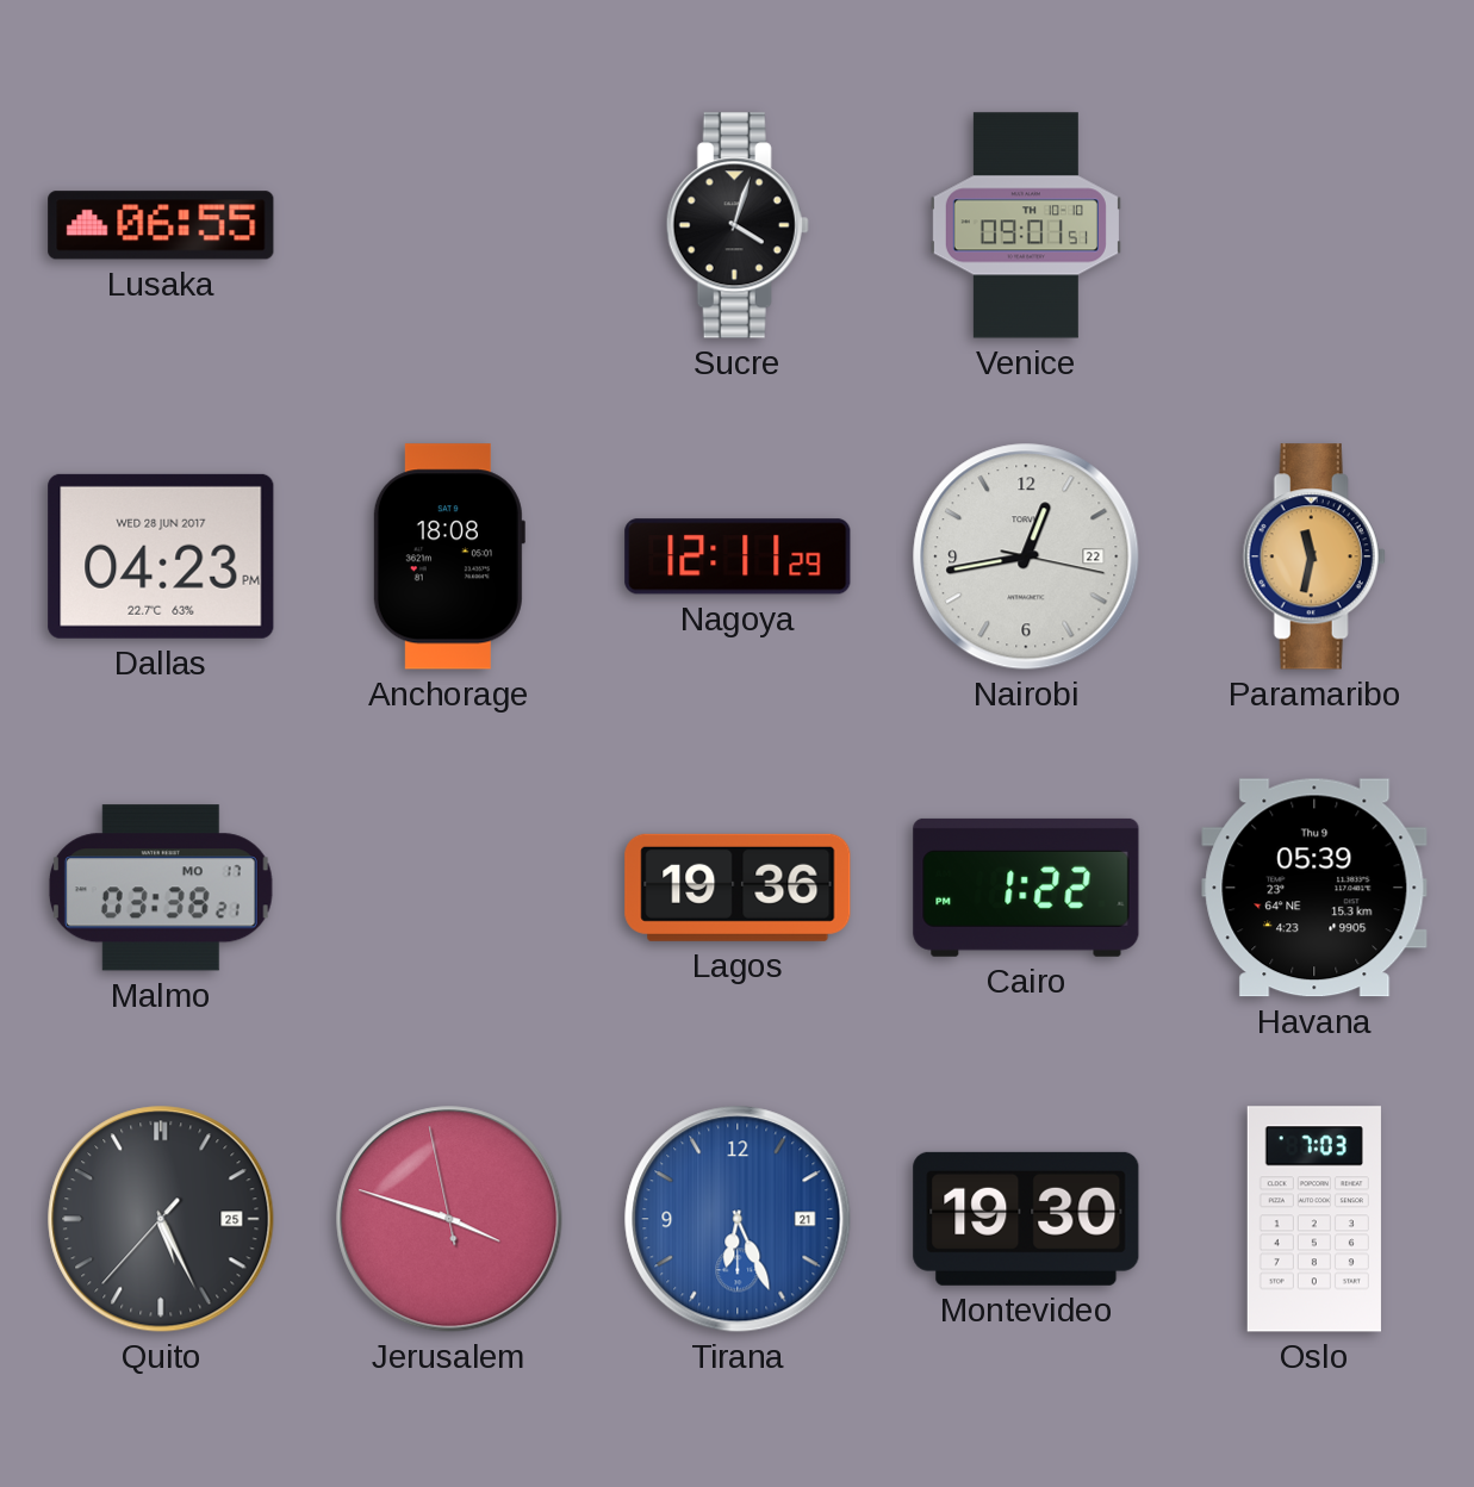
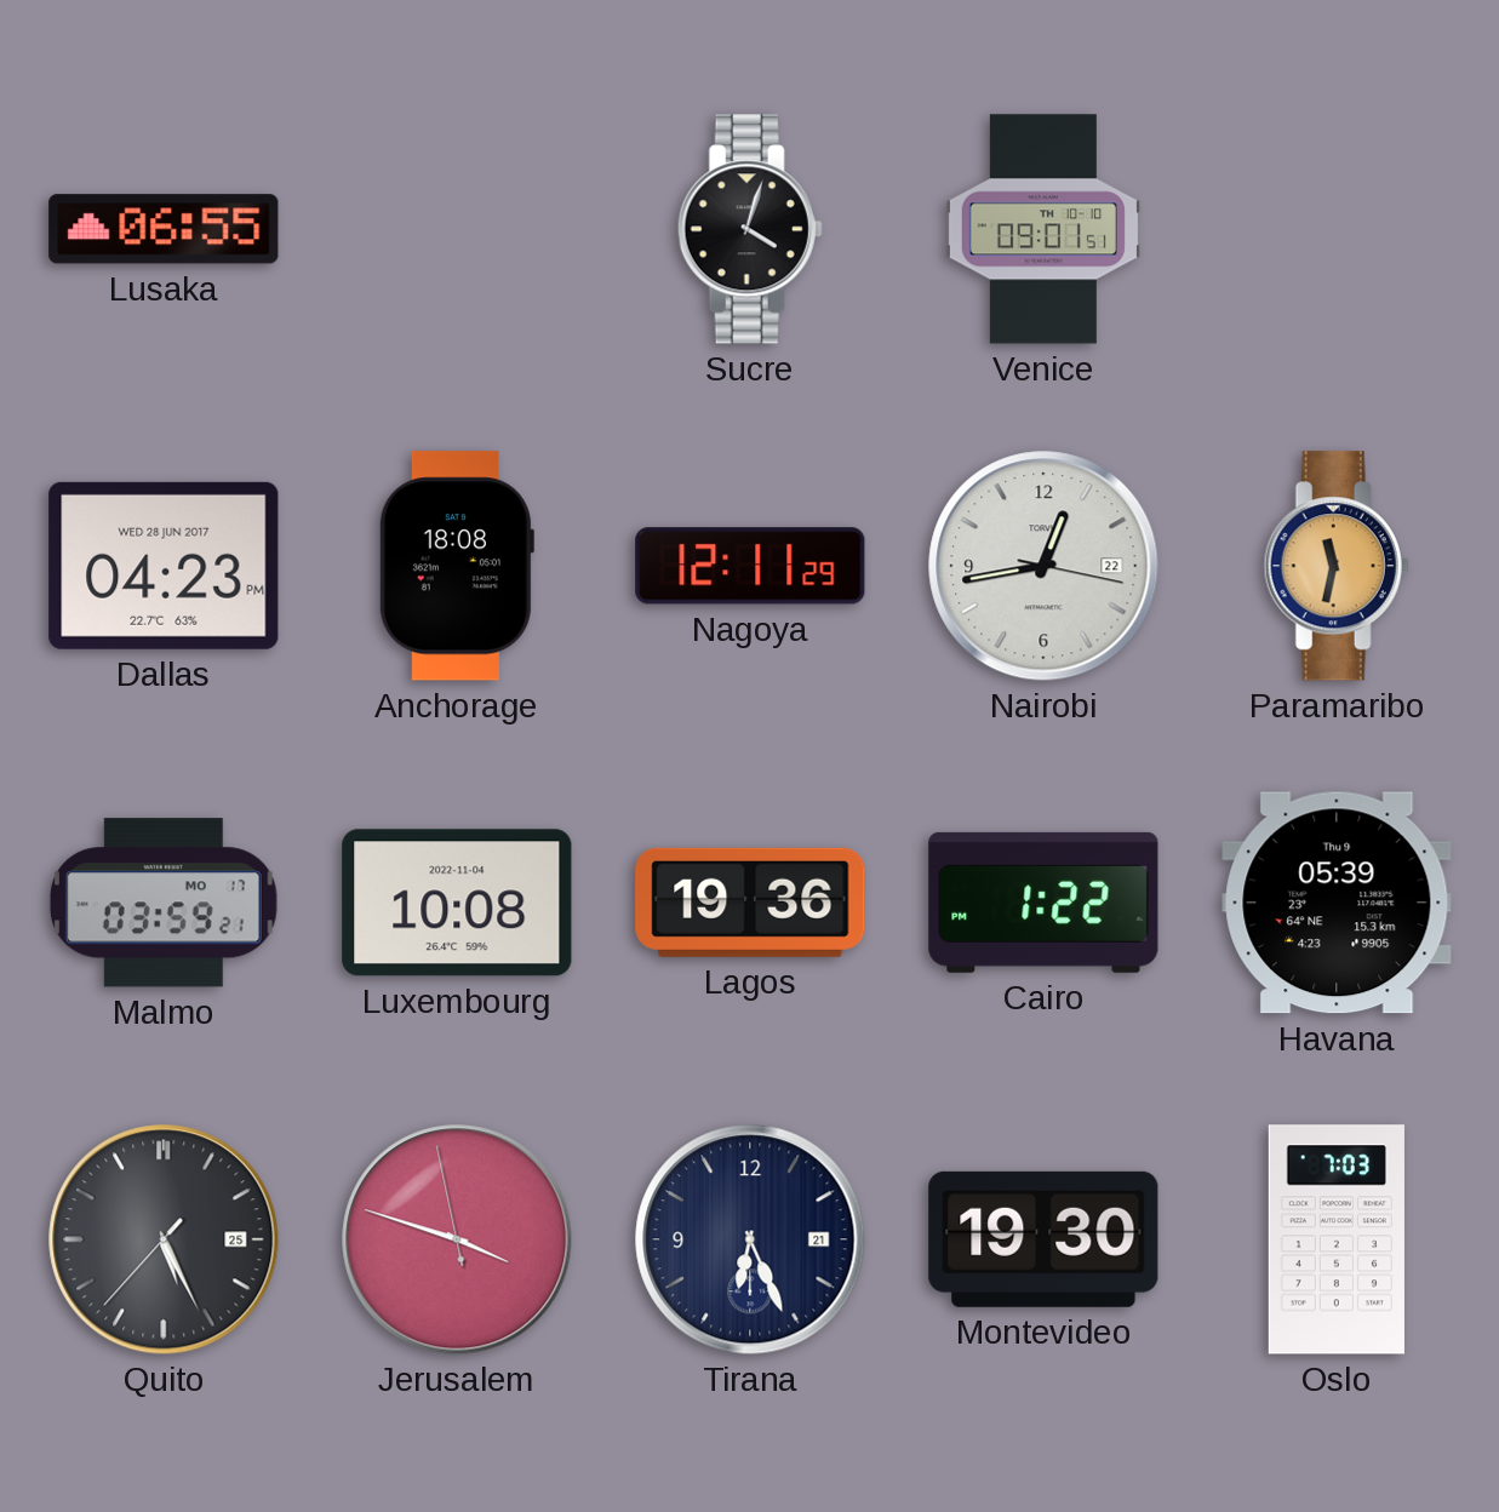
Malmo: 03:38 -> 03:59 (164, 903)
Luxembourg: none -> 10:08 (457, 903)
Tirana dial: blue -> navy (750, 1239)
